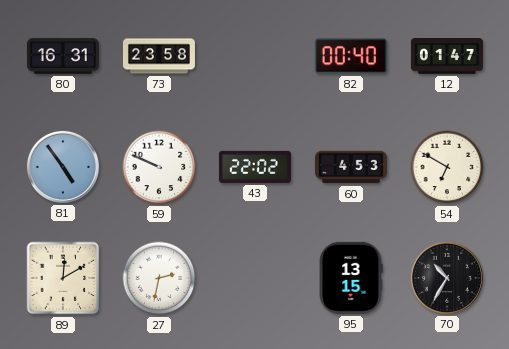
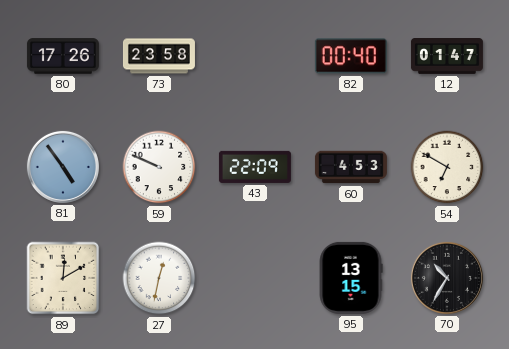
80: 16:31 -> 17:26 (63, 56)
43: 22:02 -> 22:09 (255, 167)
27: 2:32 -> 12:32 (159, 278)
